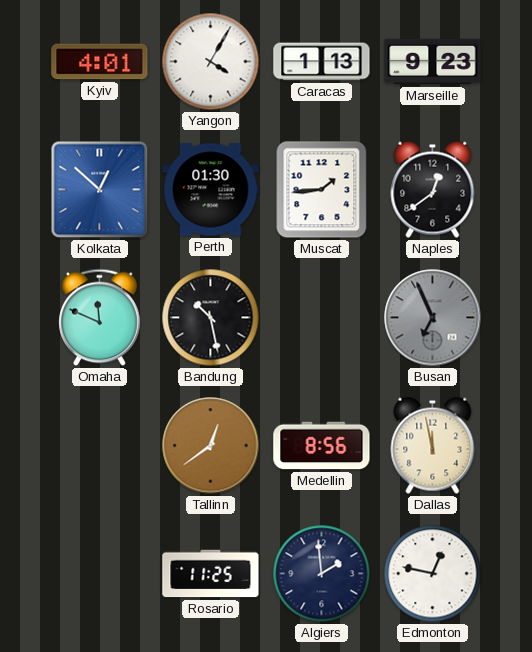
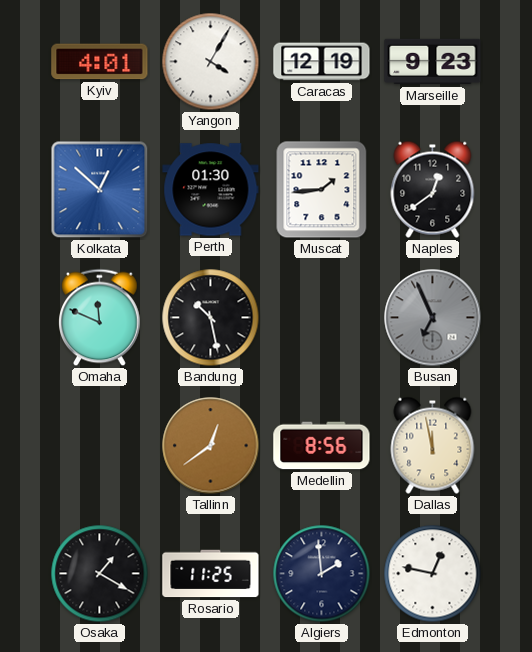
Caracas: 1:13 -> 12:19 (322, 62)
Osaka: none -> 1:20 (100, 574)
